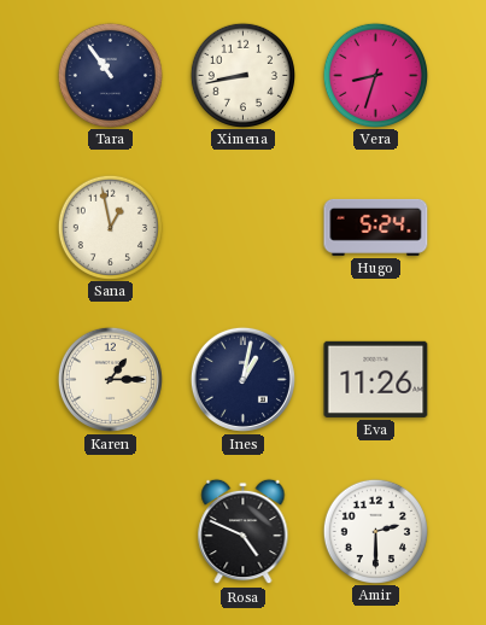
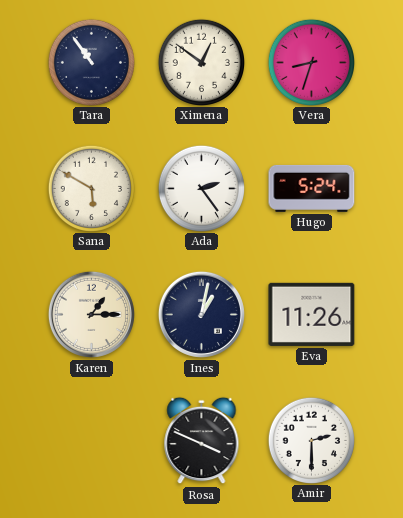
Ximena: 8:43 -> 12:51 (201, 62)
Sana: 12:58 -> 5:50 (91, 188)
Ada: none -> 2:24 (201, 188)
Rosa: 4:49 -> 3:49 (202, 441)
